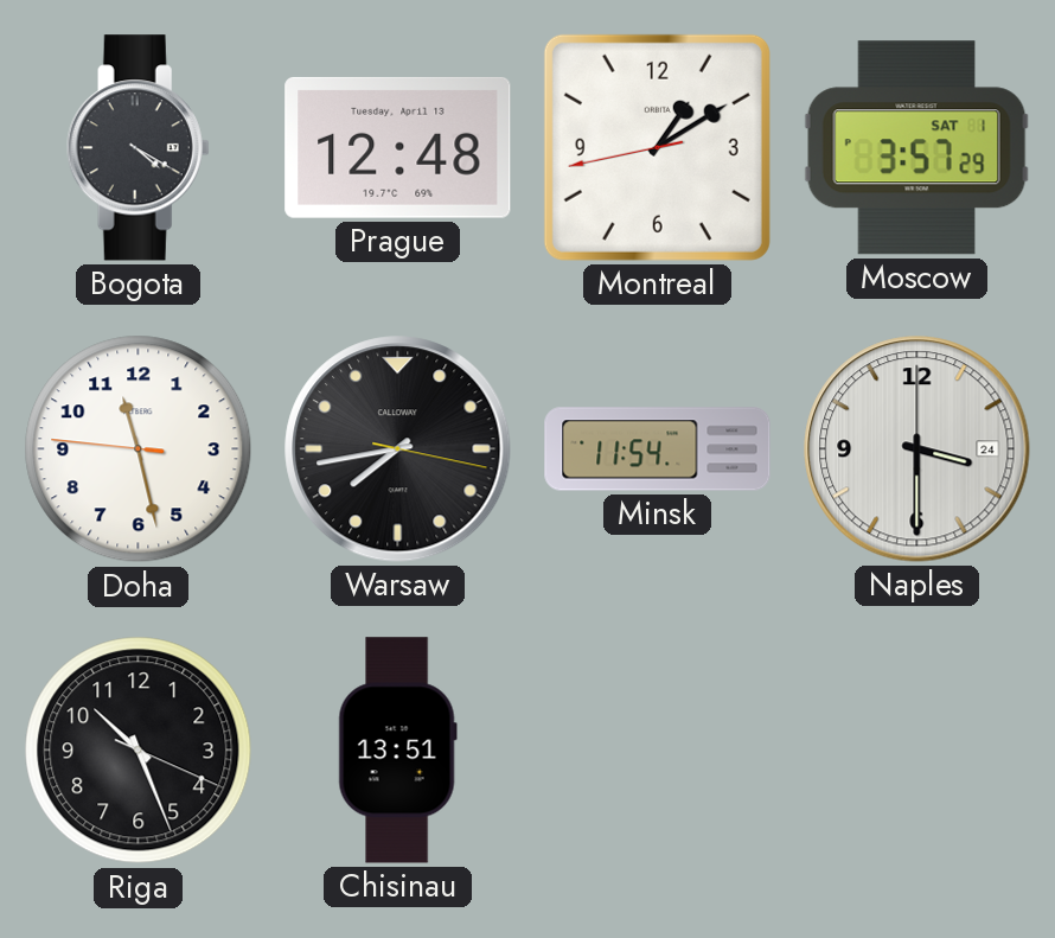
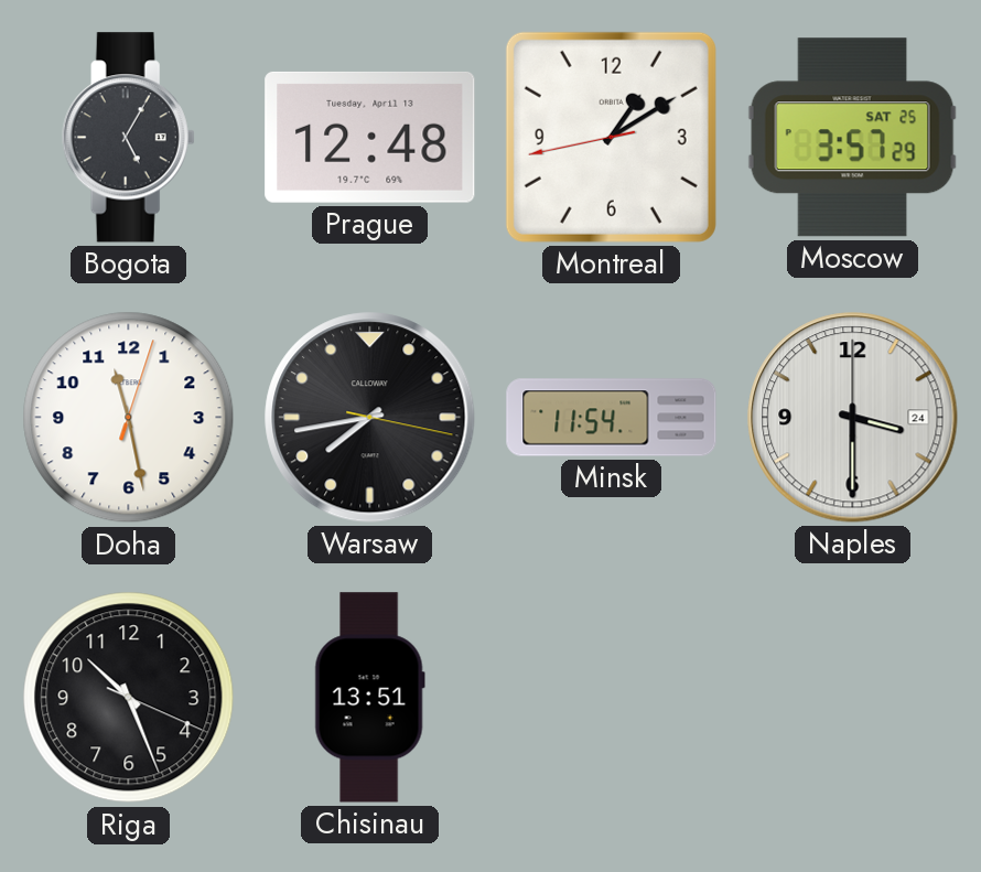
Bogota: 4:20 -> 5:05 (128, 138)
Moscow date: SAT 1 -> SAT 25 (852, 138)
Doha: 11:27 -> 11:28 (129, 418)
